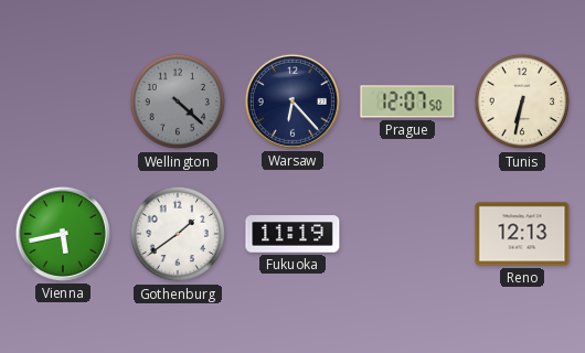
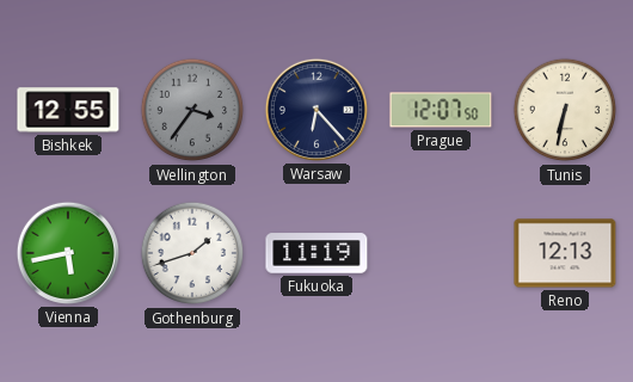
Bishkek: none -> 12:55 (68, 110)
Wellington: 4:22 -> 3:36 (192, 110)
Gothenburg: 1:39 -> 1:42 (192, 253)
